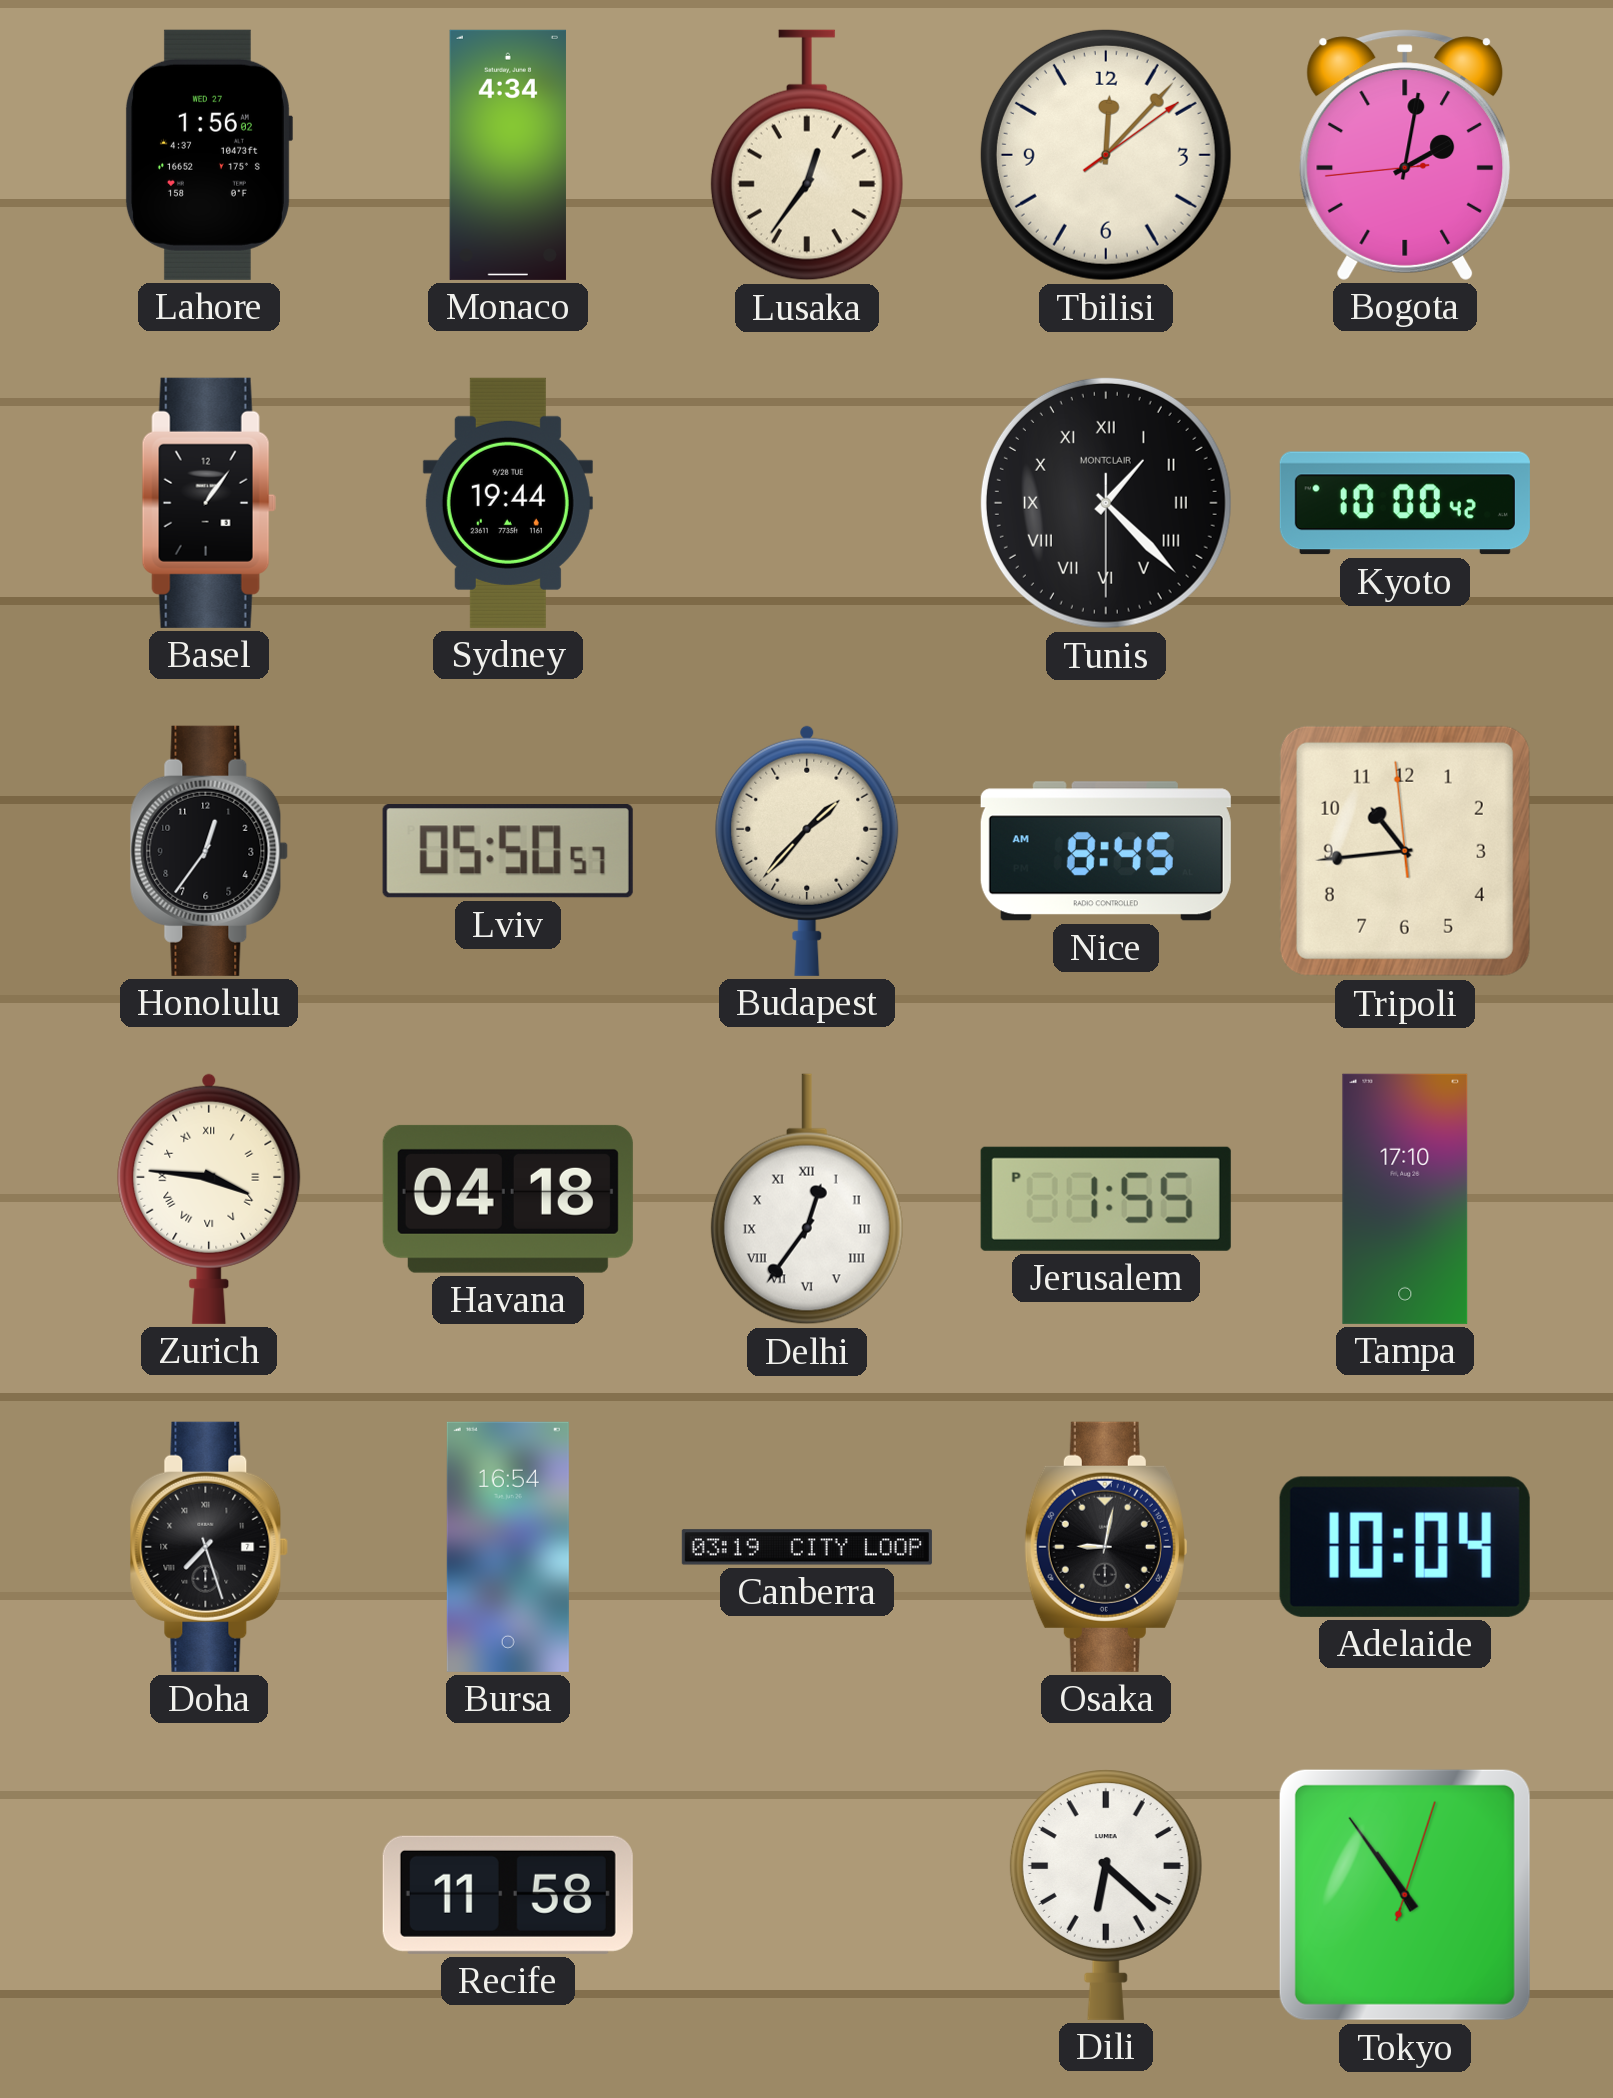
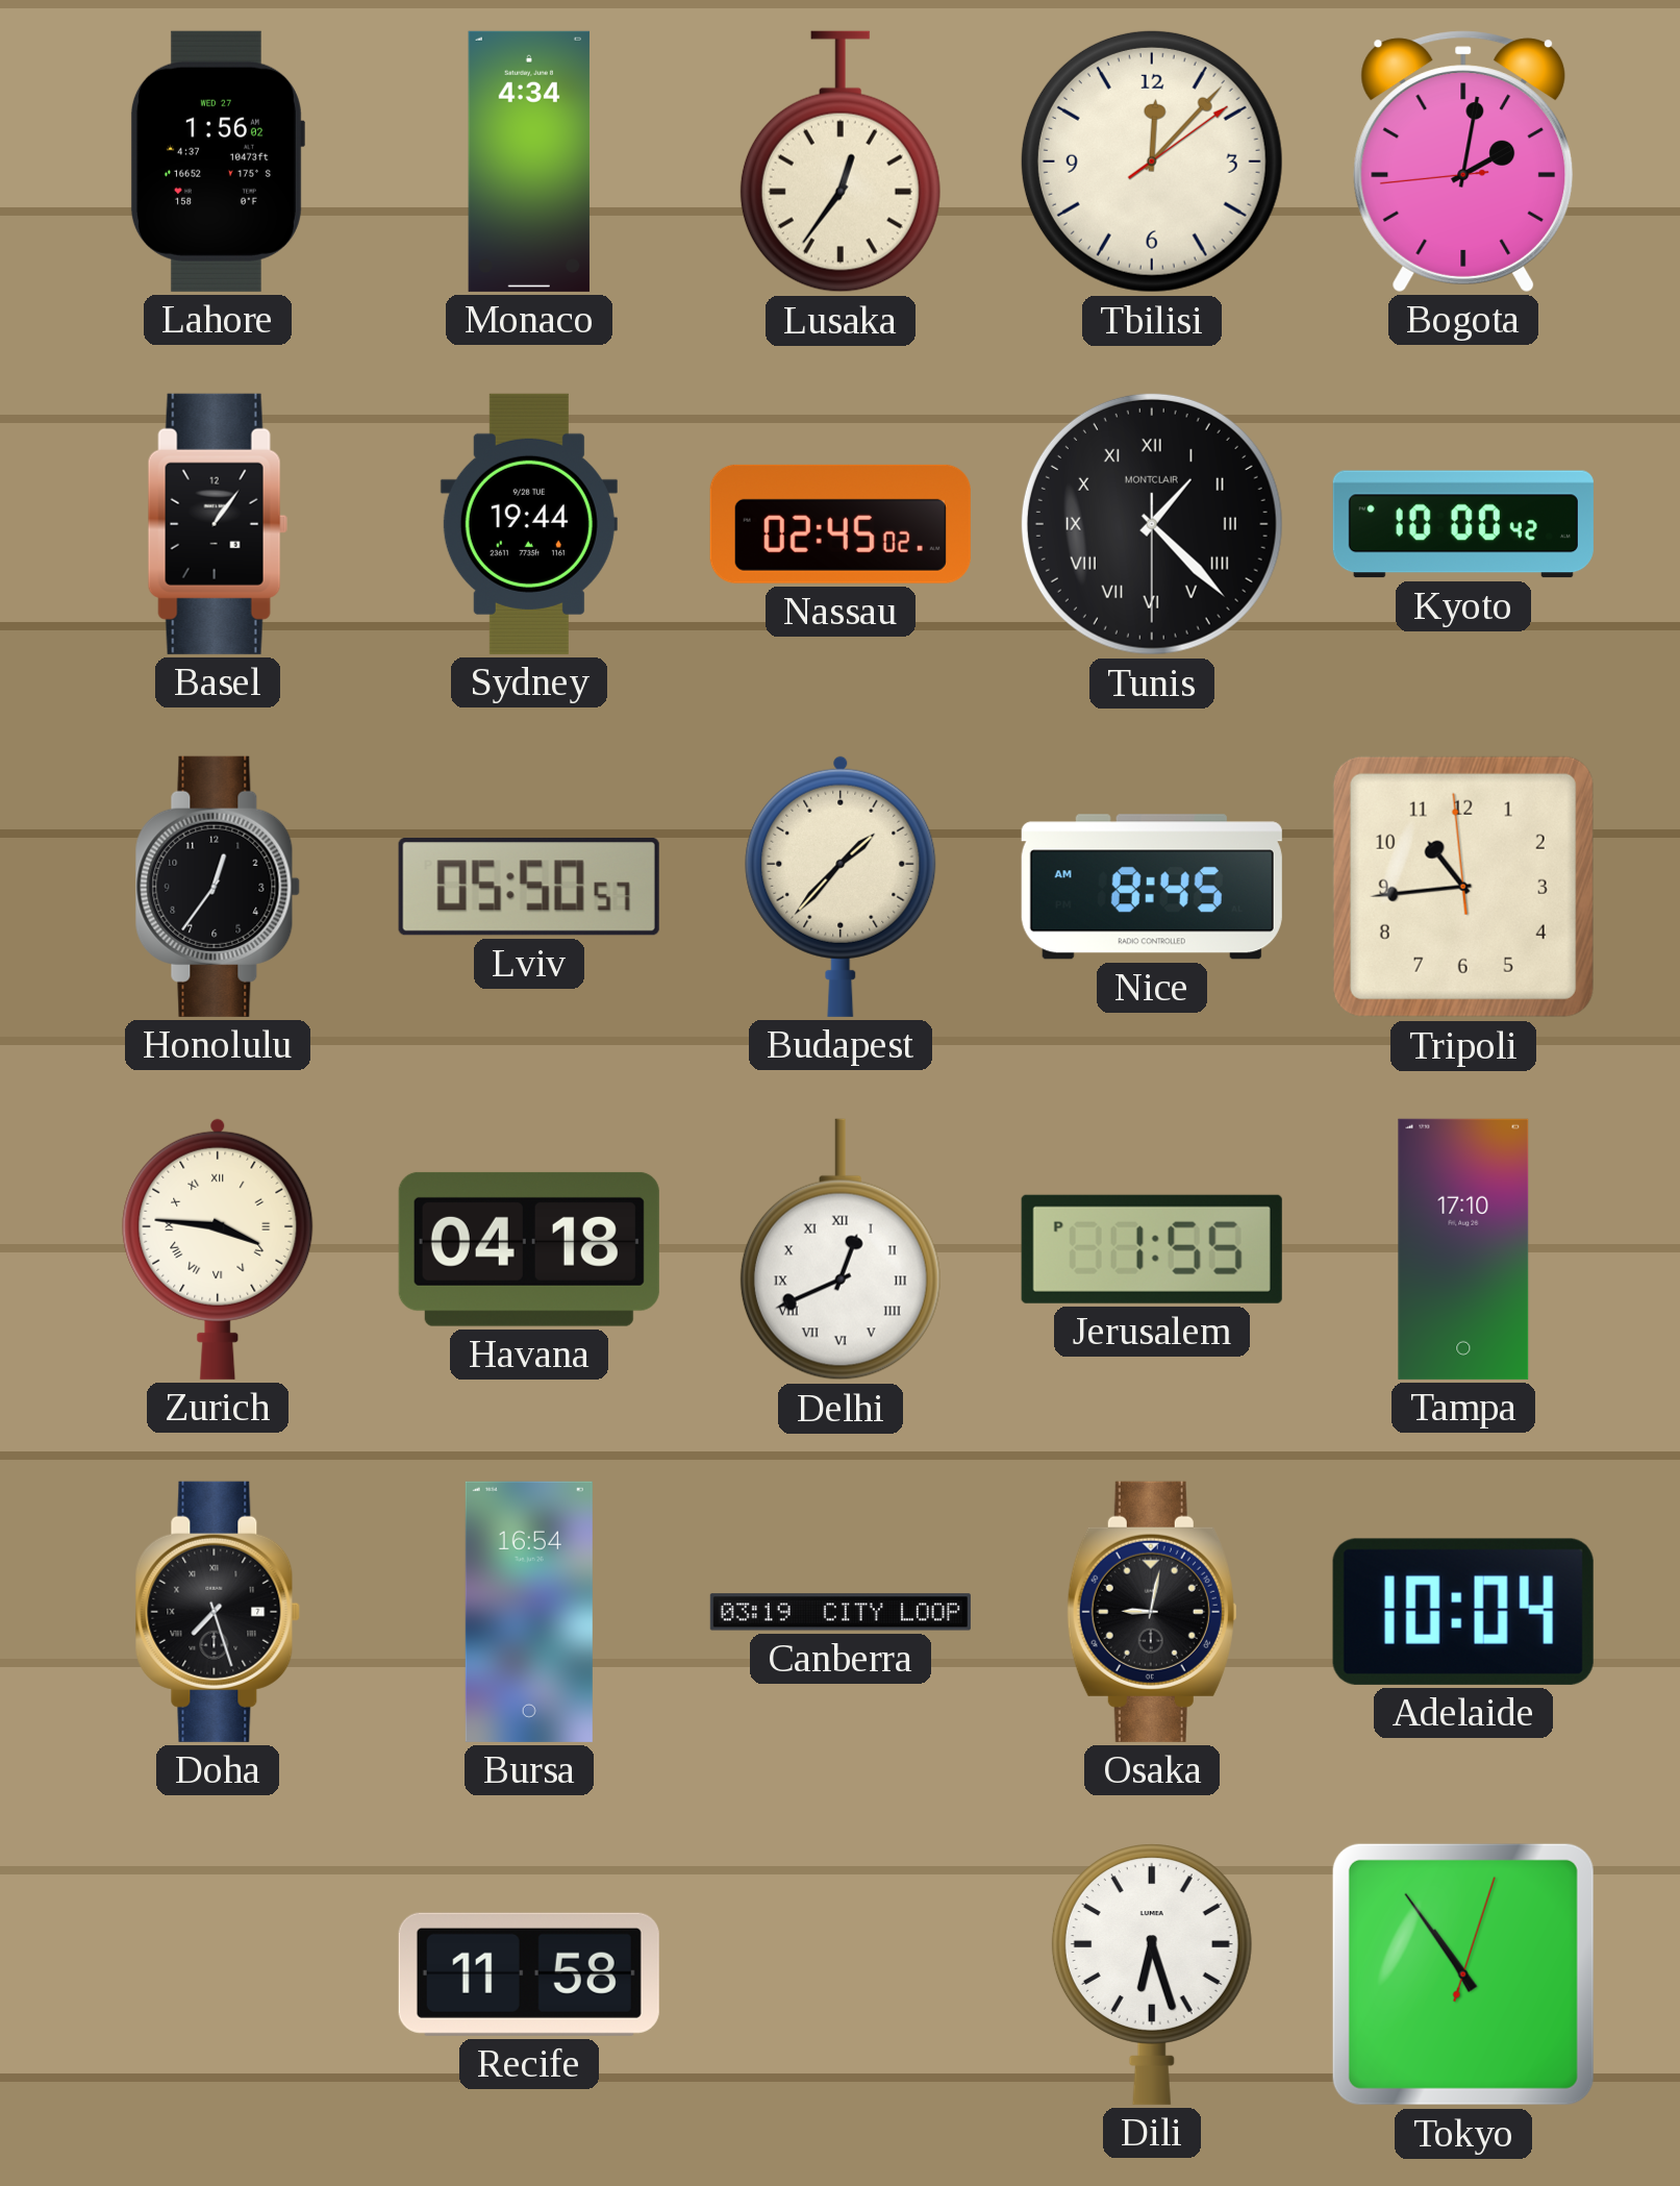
Nassau: none -> 02:45 (841, 524)
Delhi: 12:36 -> 12:41 (841, 1249)
Dili: 6:22 -> 6:27 (1152, 1974)
